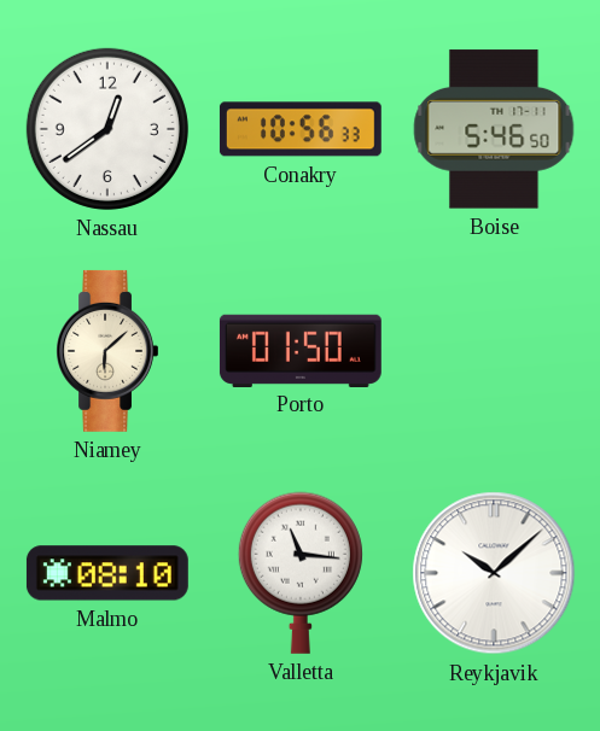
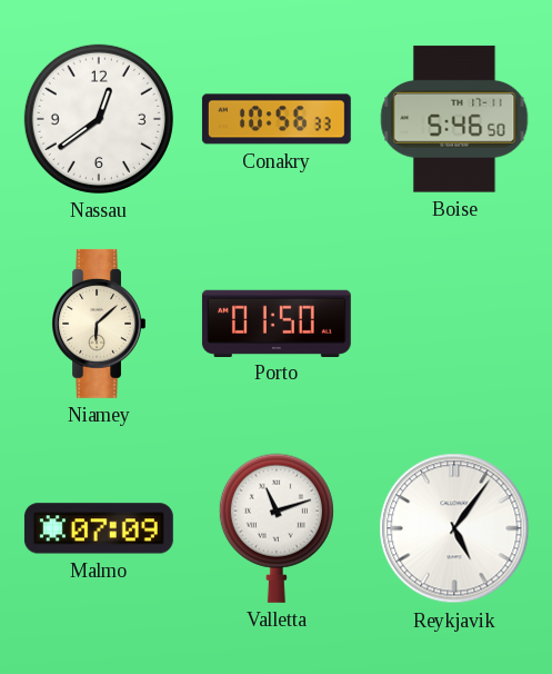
Malmo: 08:10 -> 07:09 (99, 528)
Valletta: 11:16 -> 11:12 (277, 528)
Reykjavik: 10:08 -> 5:06 (454, 528)
